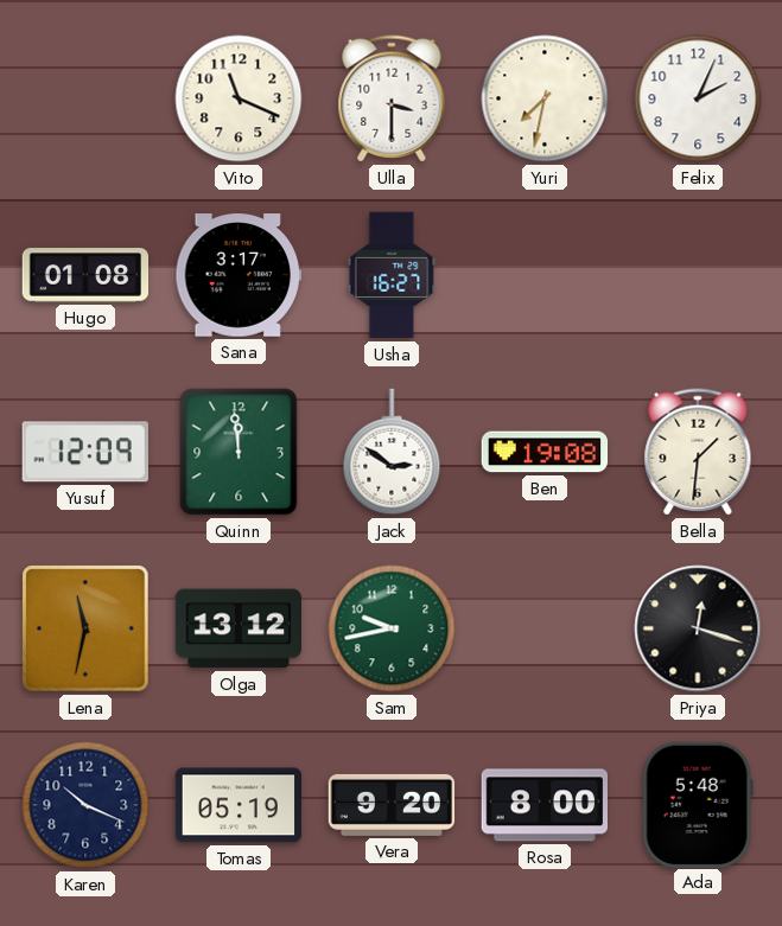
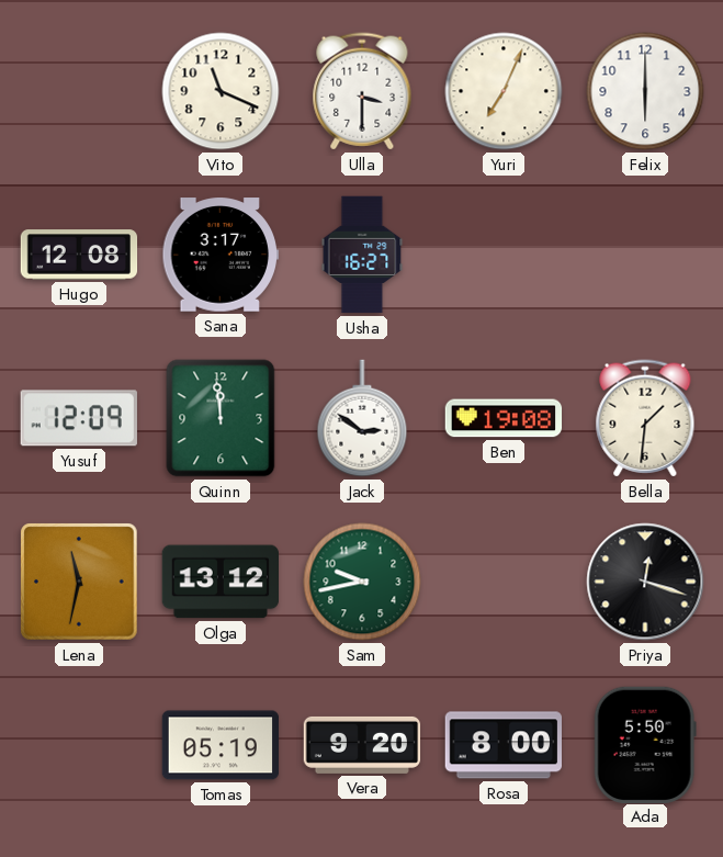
Yuri: 7:32 -> 7:04 (504, 91)
Felix: 2:04 -> 6:00 (645, 91)
Hugo: 01:08 -> 12:08 (79, 255)
Karen: 10:19 -> none (85, 805)
Ada: 5:48 -> 5:50 (645, 744)
